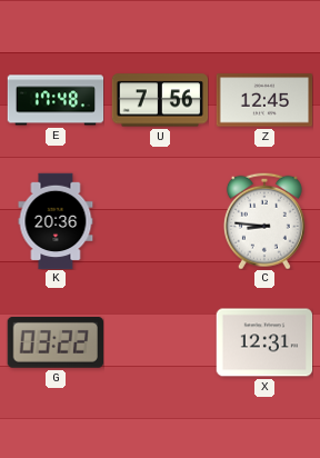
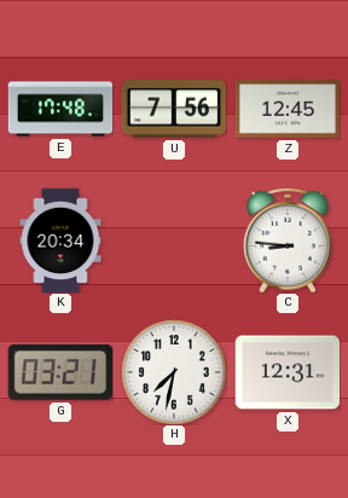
K: 20:36 -> 20:34 (60, 241)
G: 03:22 -> 03:21 (59, 372)
H: none -> 7:32 (174, 372)
